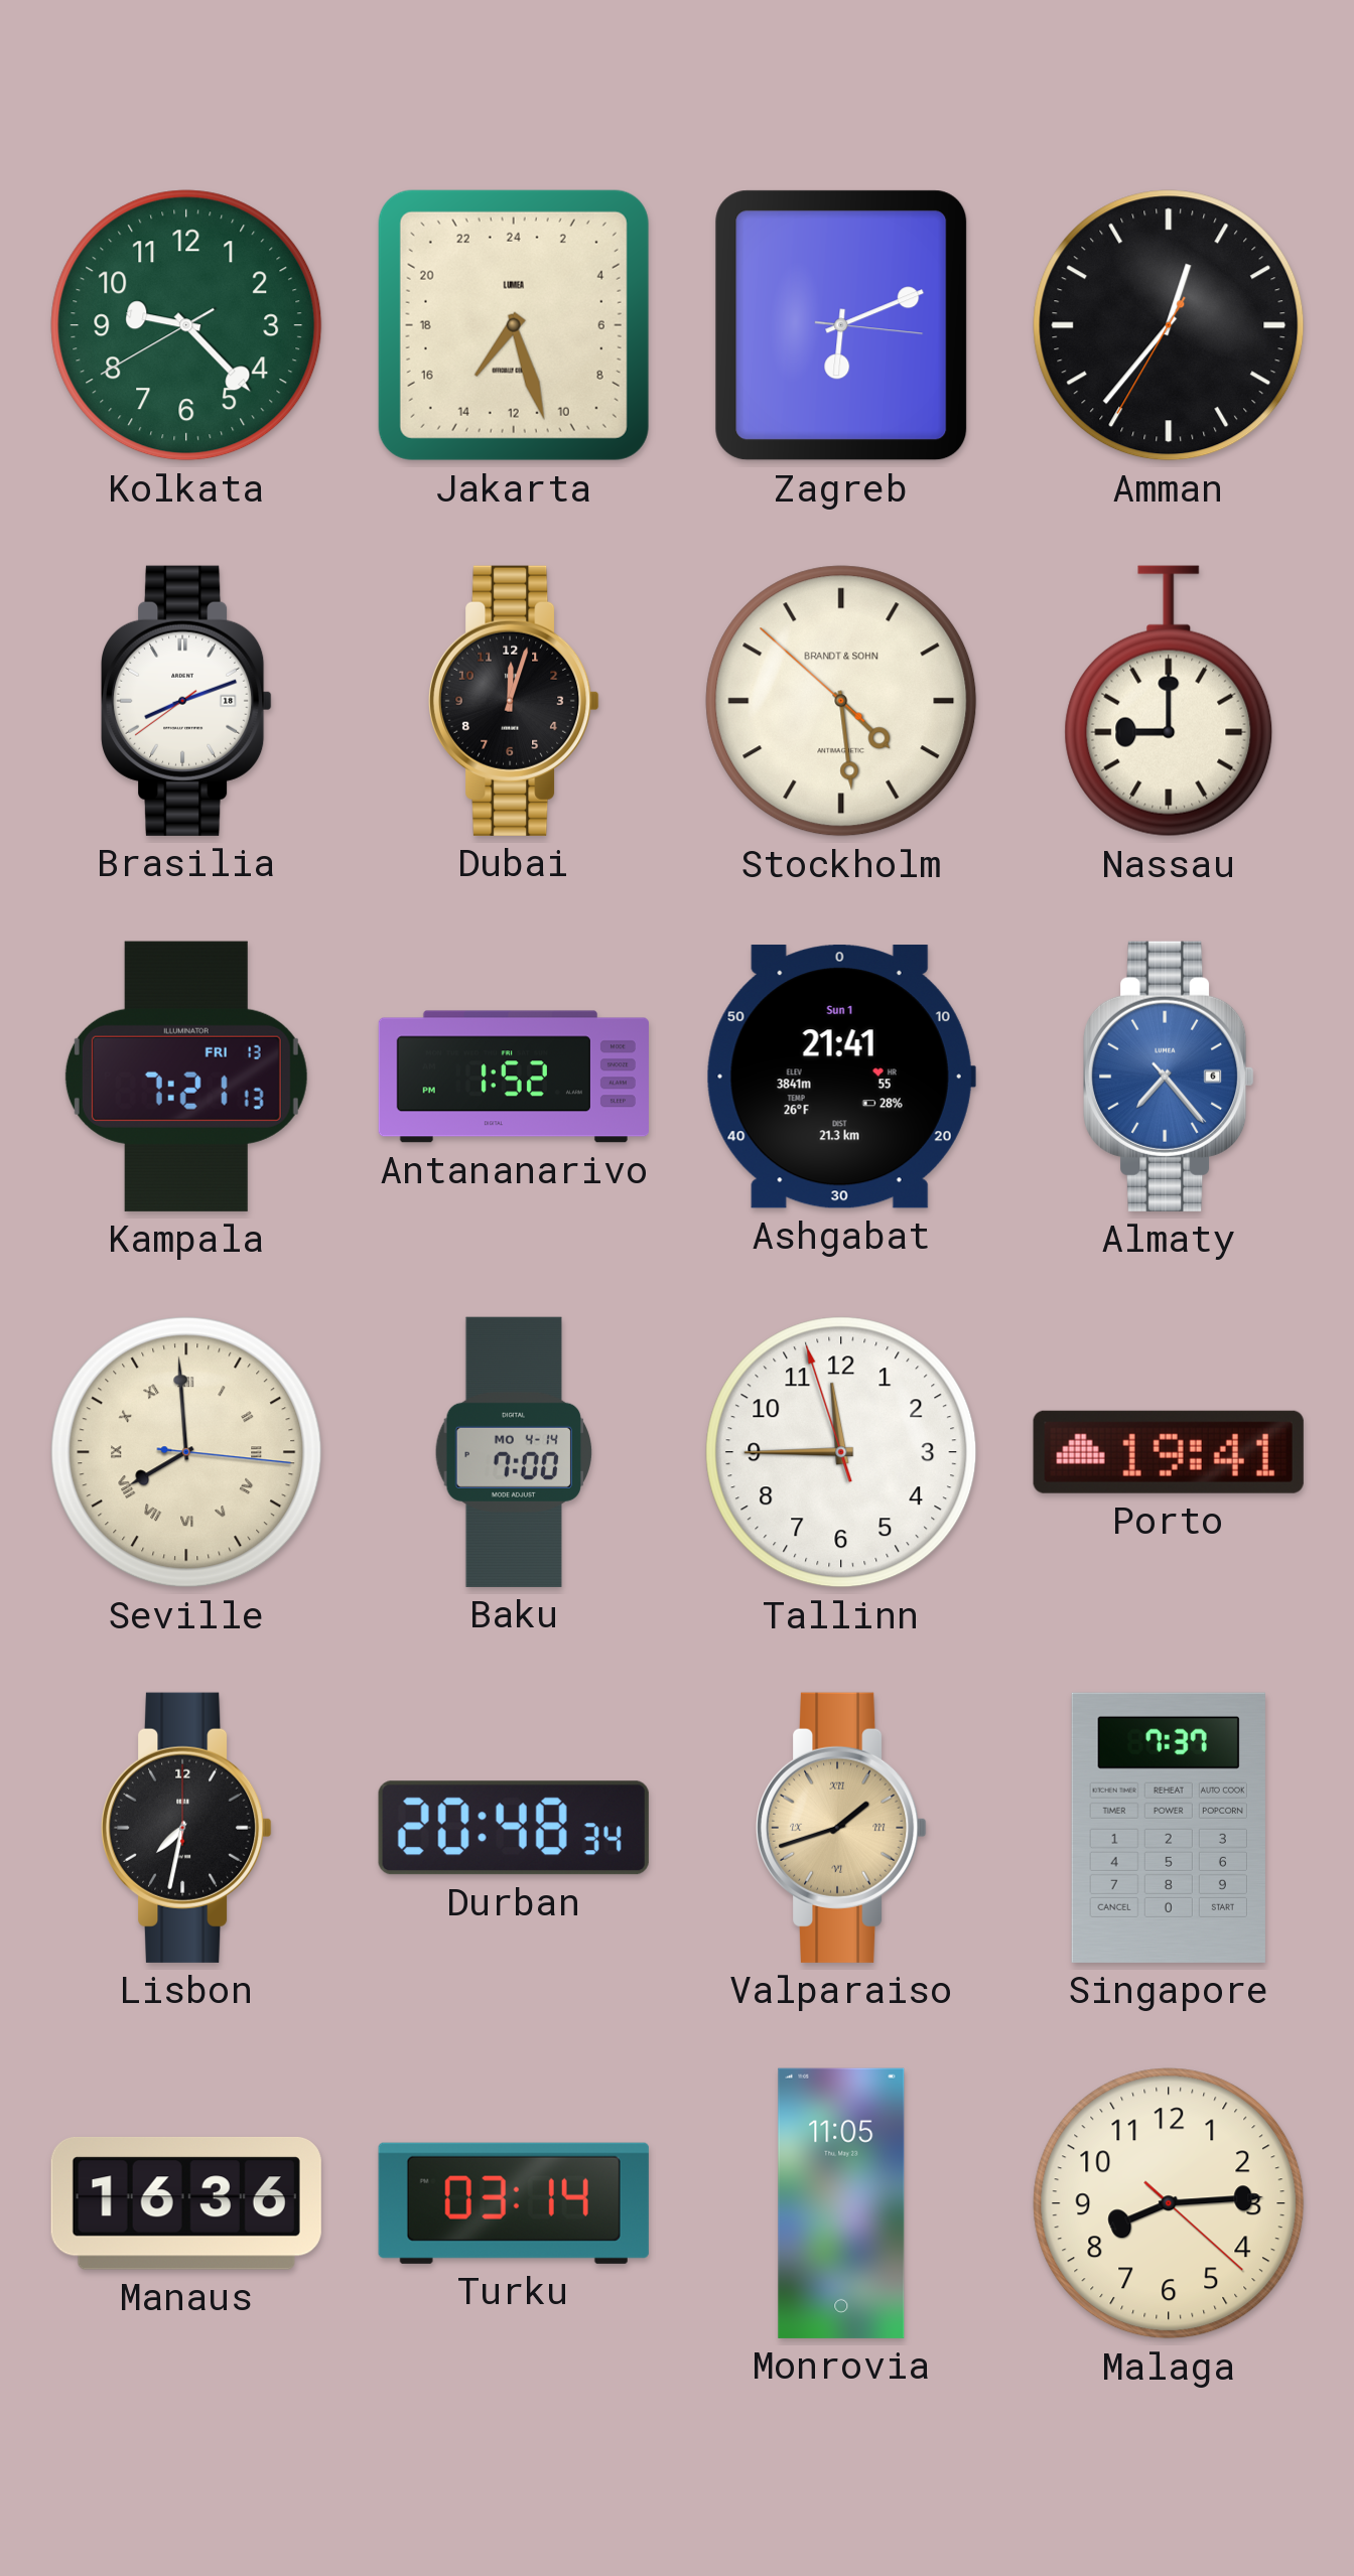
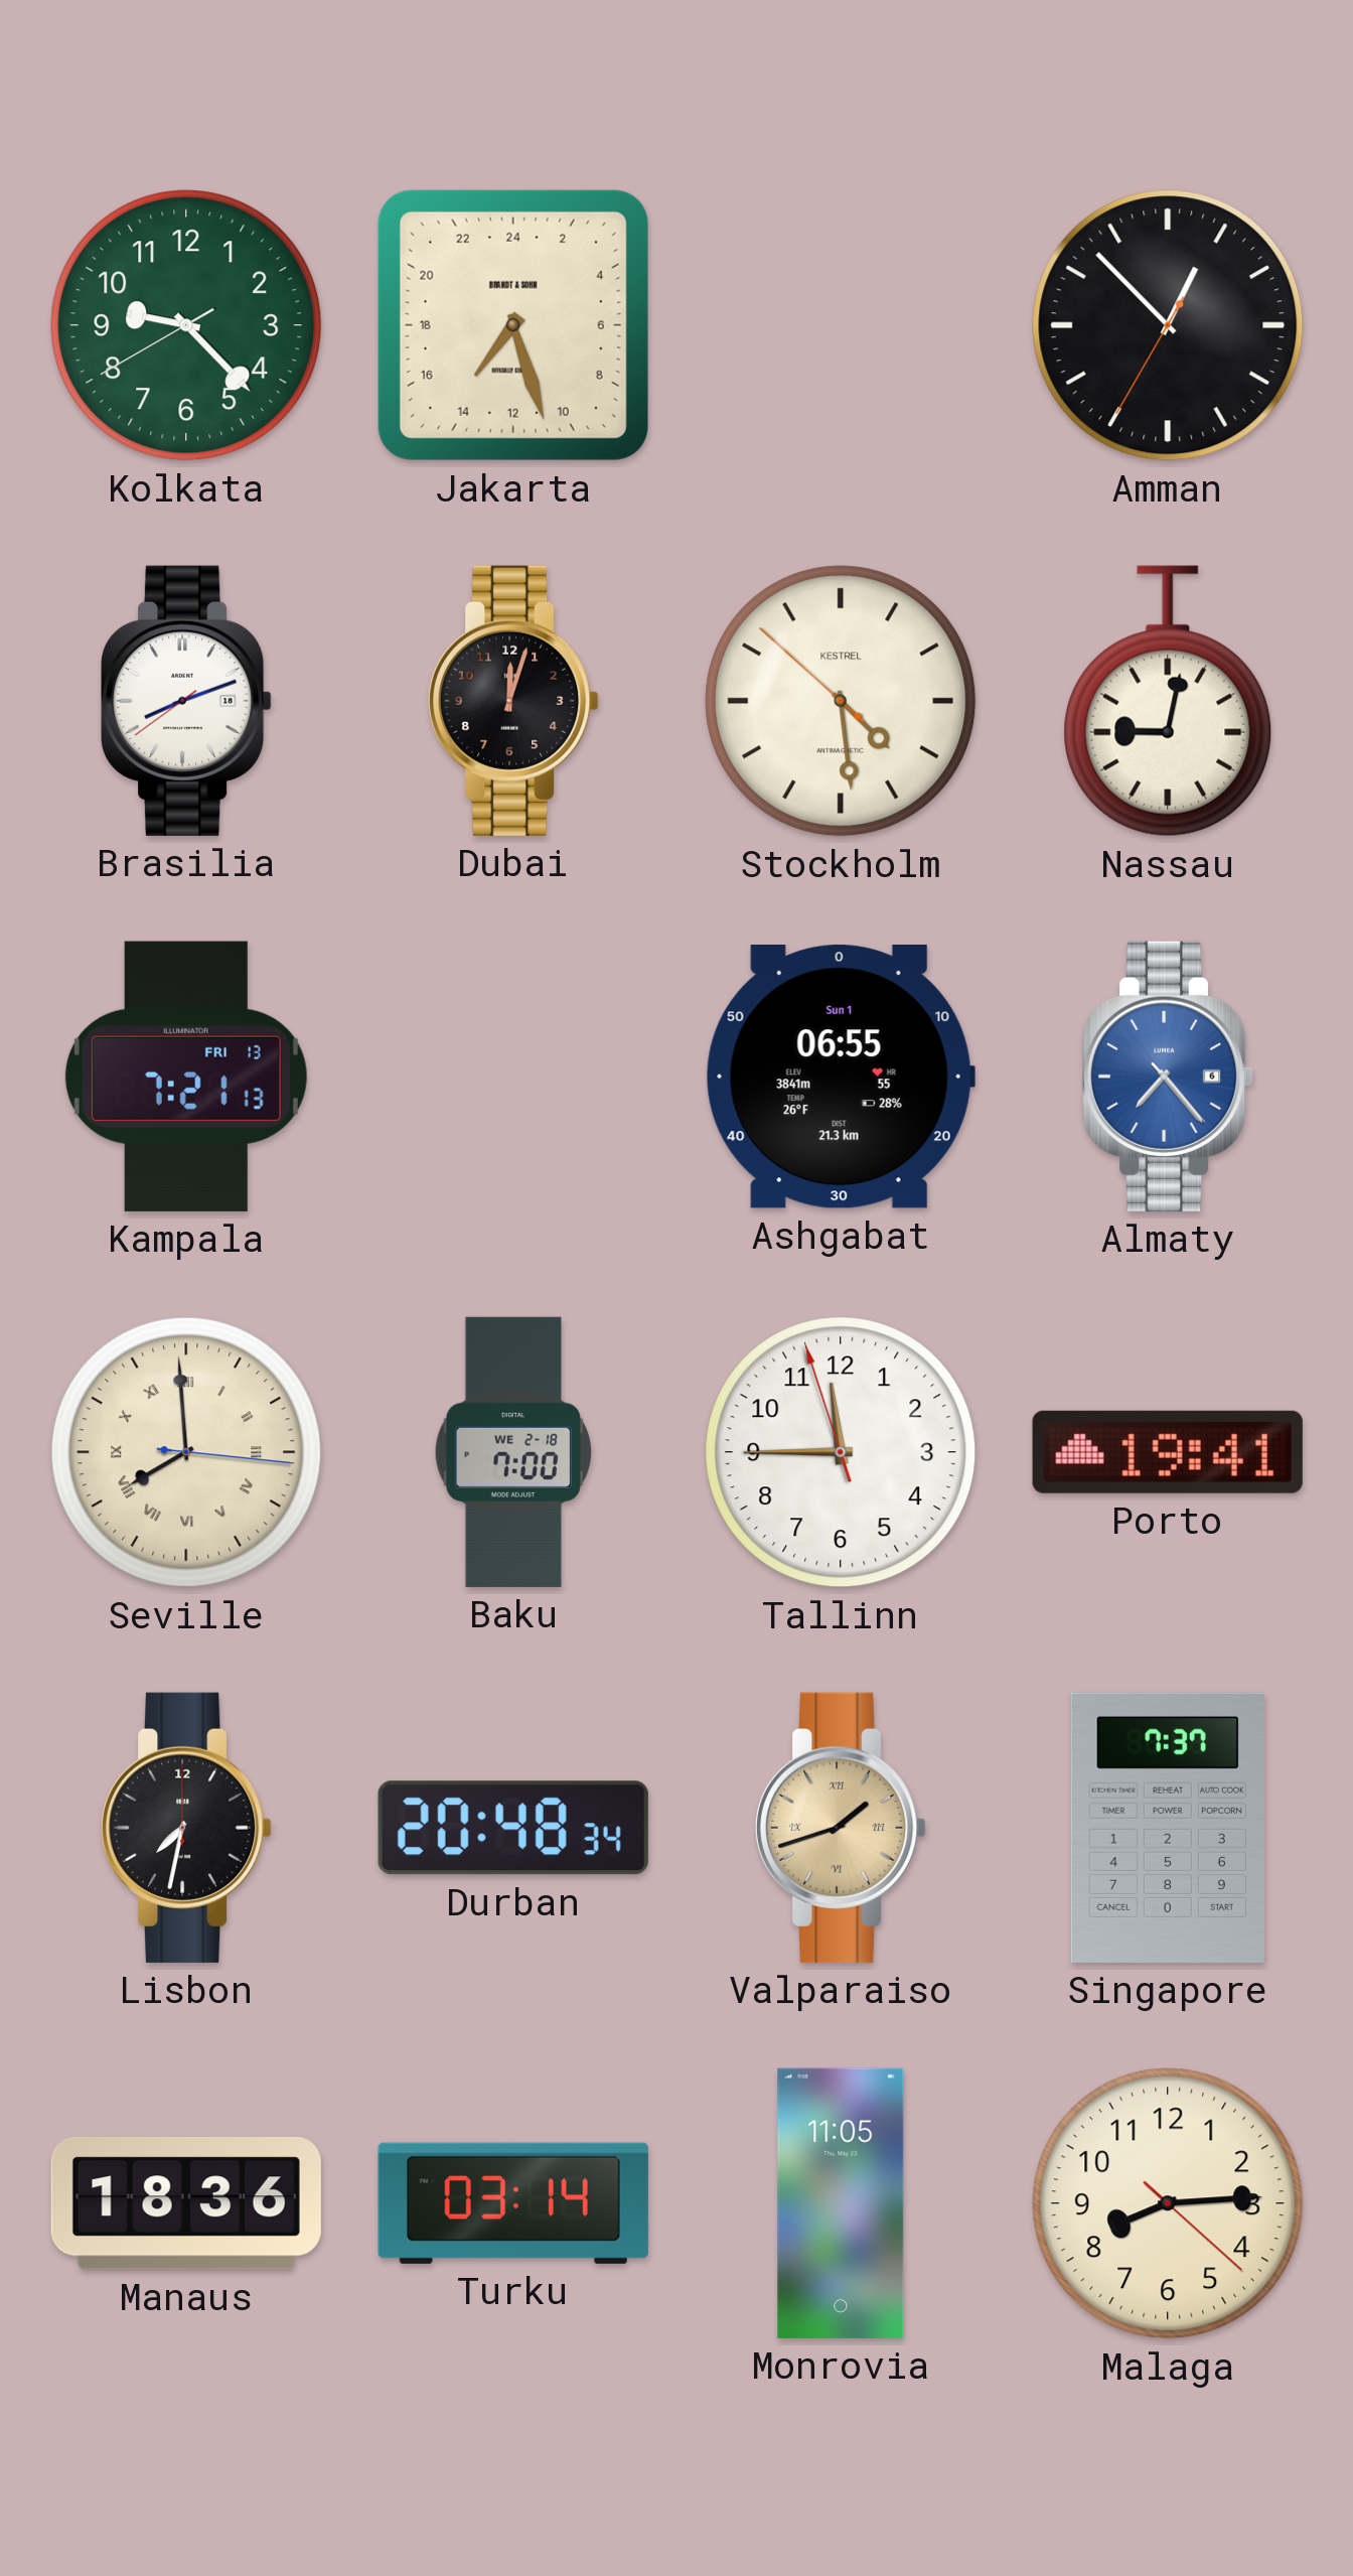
Jakarta brand: LUMEA -> BRANDT & SOHN (513, 325)
Zagreb: 6:11 -> none (841, 325)
Amman: 12:36 -> 12:52 (1168, 325)
Stockholm brand: BRANDT & SOHN -> KESTREL (841, 701)
Nassau: 9:00 -> 9:02 (1168, 701)
Antananarivo: 1:52 -> none (514, 1077)
Ashgabat: 21:41 -> 06:55 (841, 1077)
Baku date: MO 4-14 -> WE 2-18 (512, 1452)
Manaus: 16:36 -> 18:36 (186, 2203)
